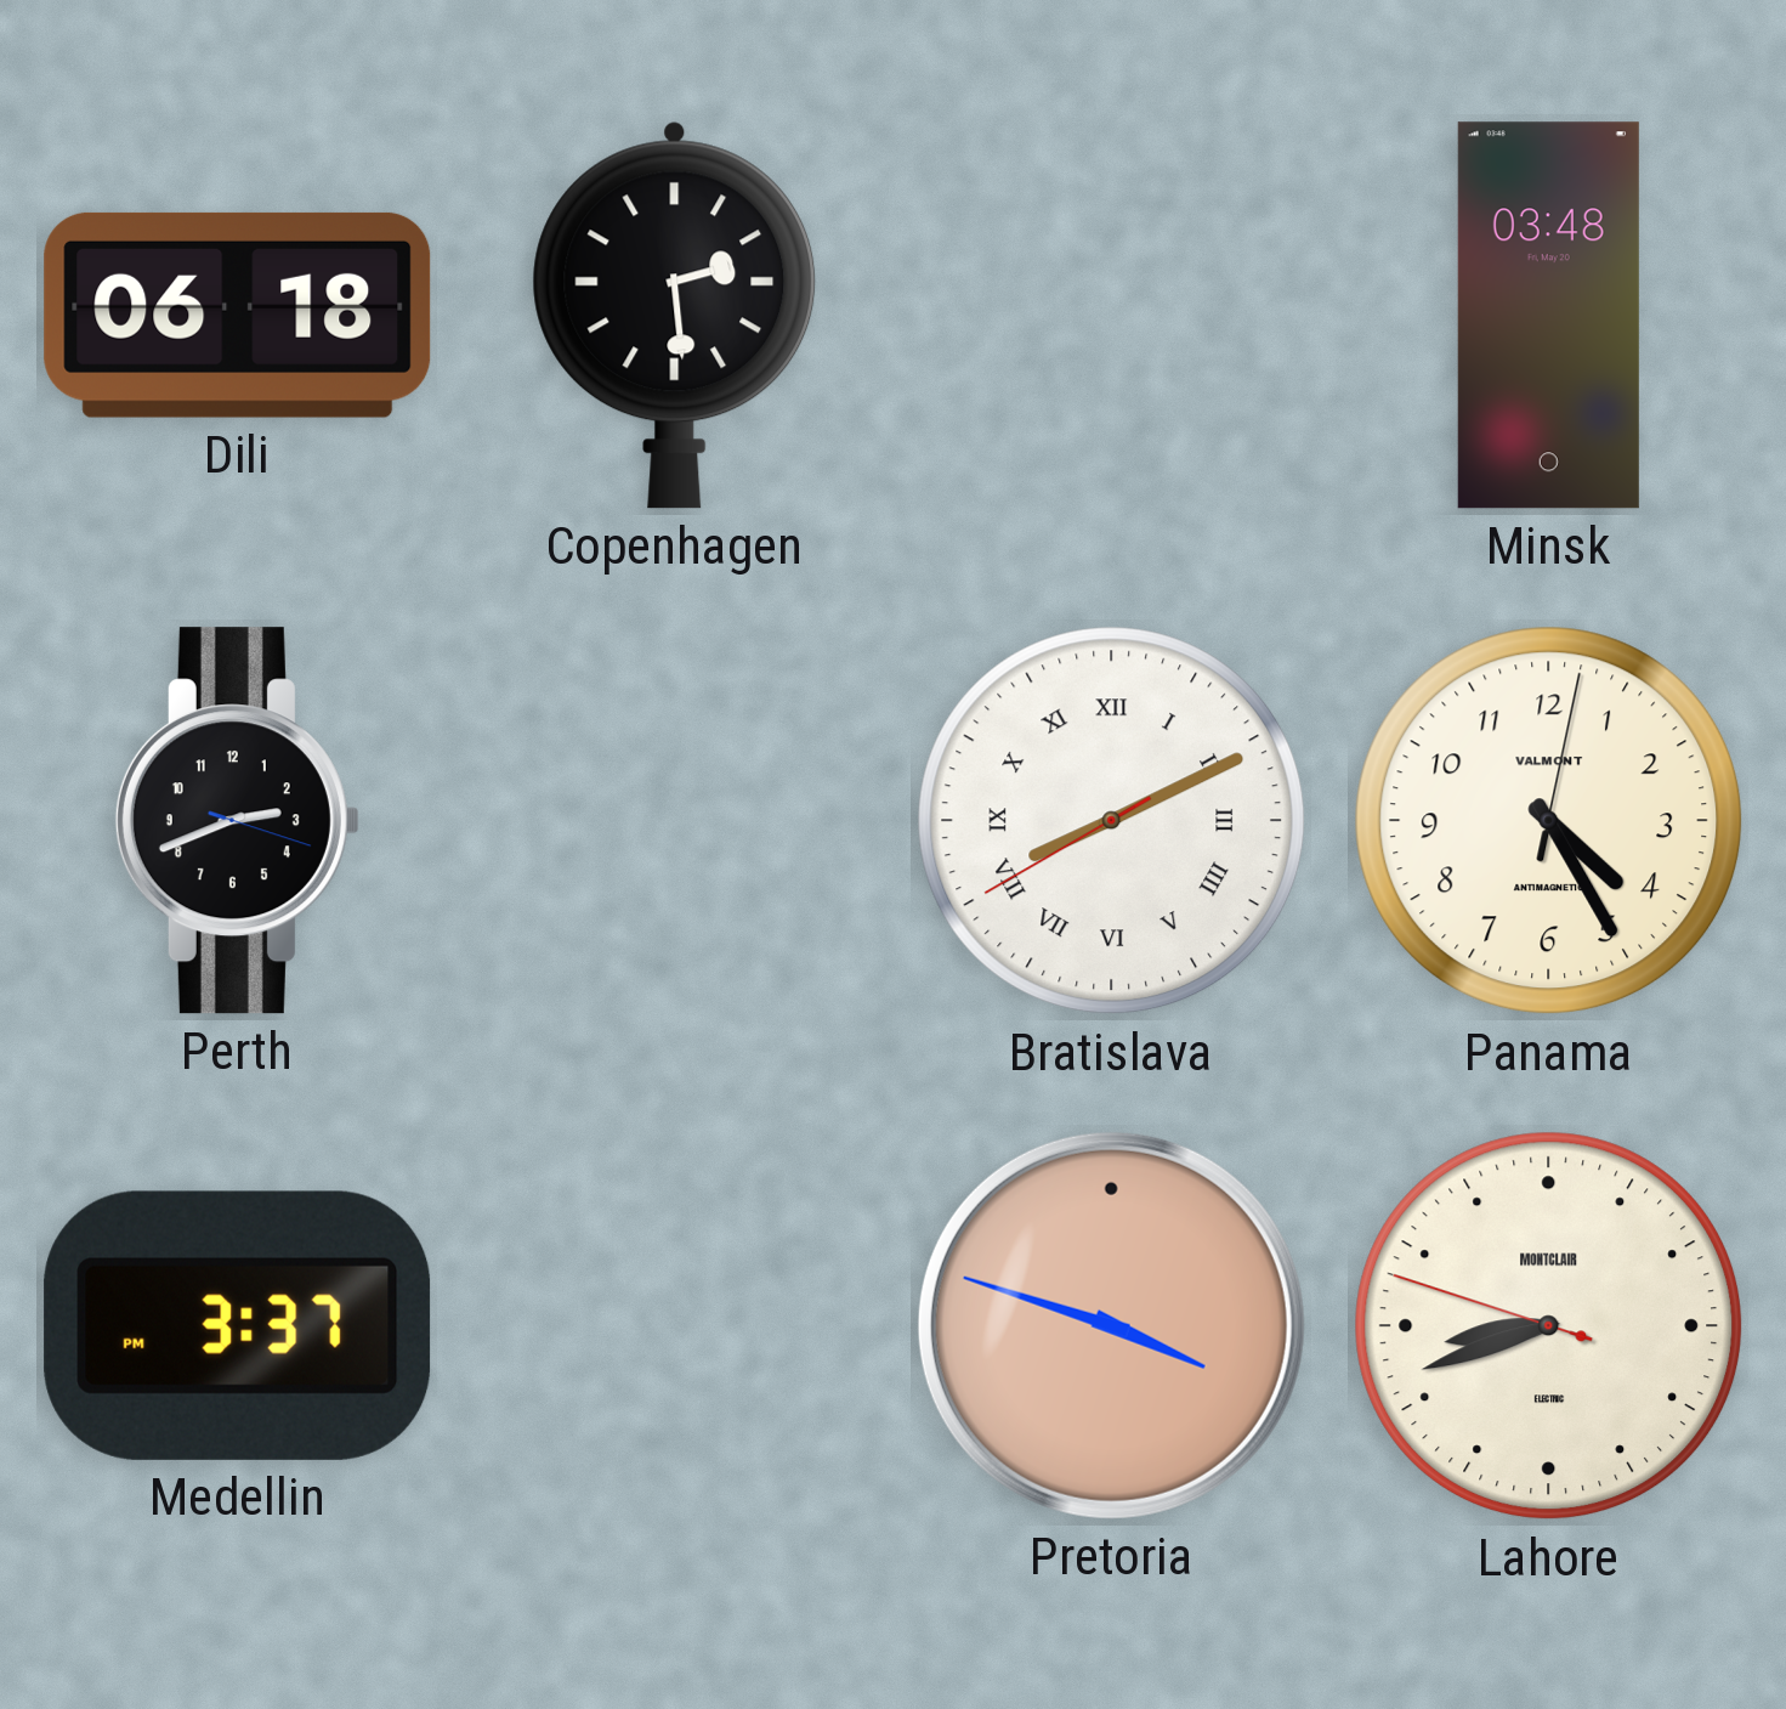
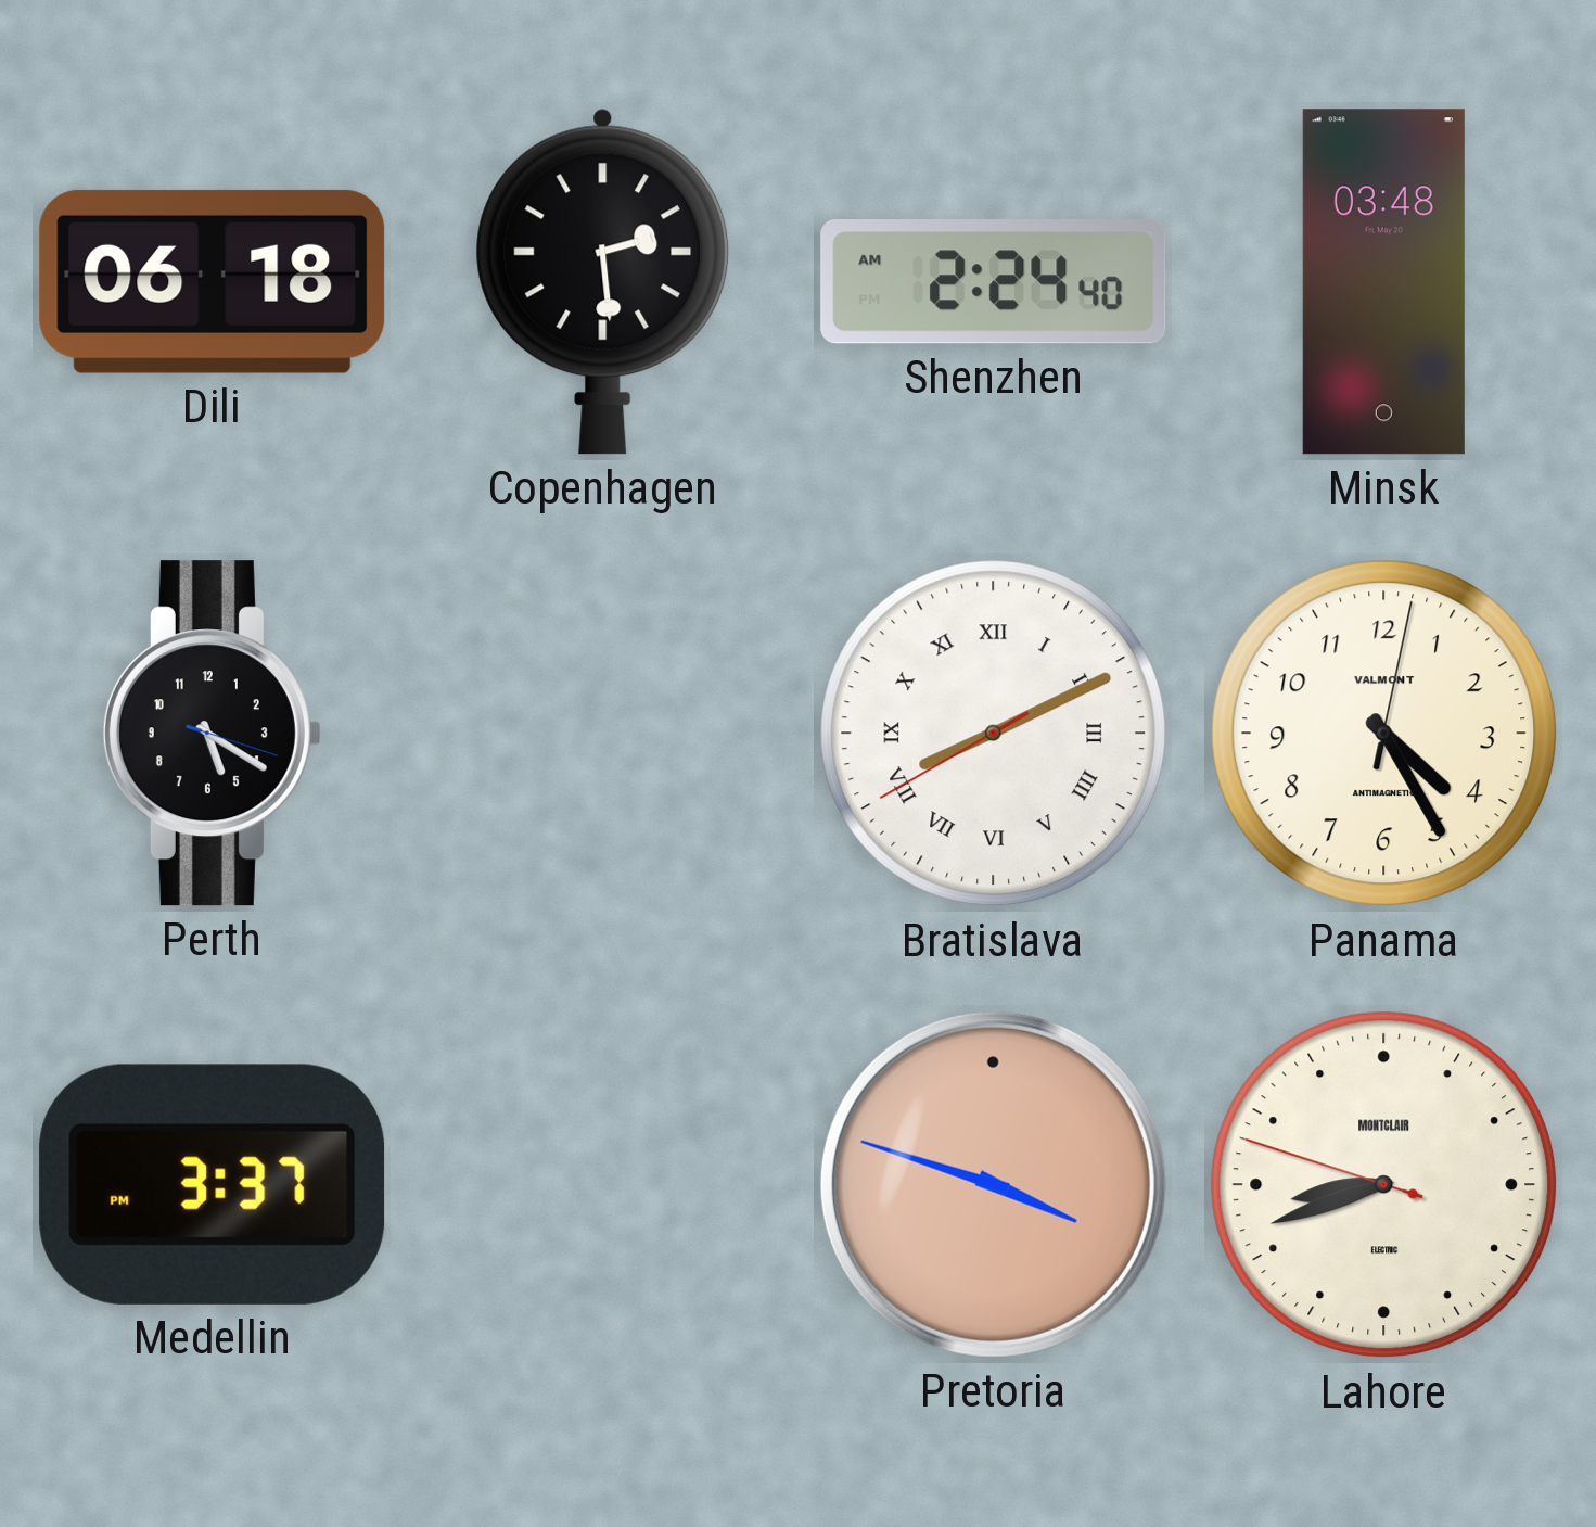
Shenzhen: none -> 2:24 (994, 282)
Perth: 2:41 -> 5:20 (212, 734)
